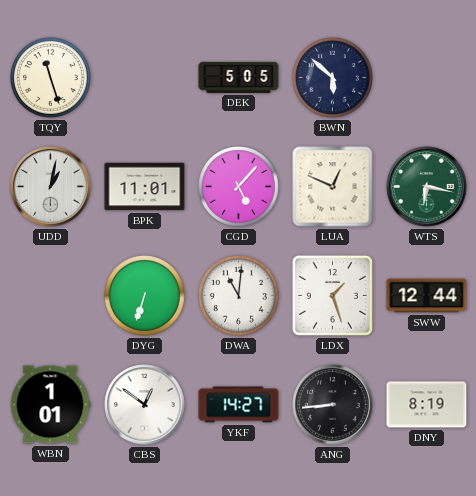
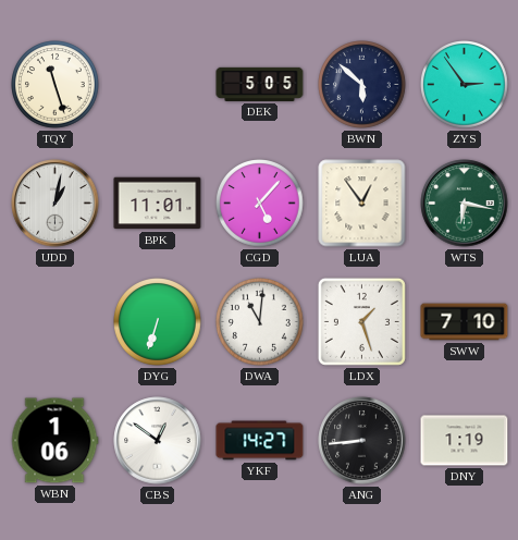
ZYS: none -> 2:54 (465, 85)
LUA: 12:49 -> 12:54 (362, 204)
SWW: 12:44 -> 7:10 (465, 322)
WBN: 1:01 -> 1:06 (54, 441)
DNY: 8:19 -> 1:19 (465, 441)
